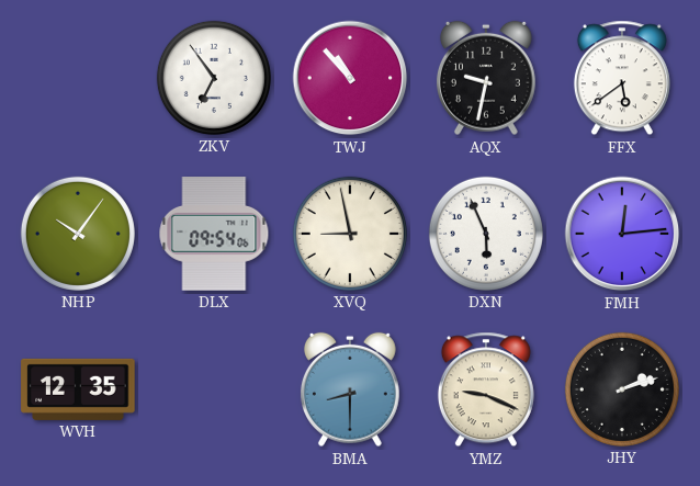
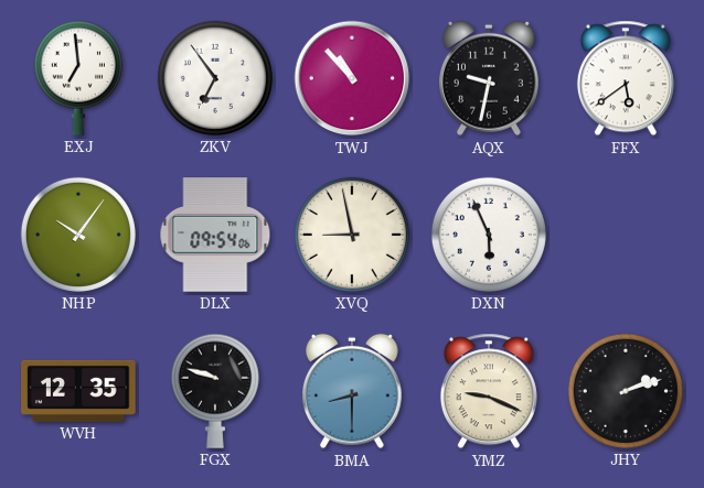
EXJ: none -> 6:59 (78, 78)
FMH: 12:14 -> none (622, 234)
FGX: none -> 9:48 (215, 391)
